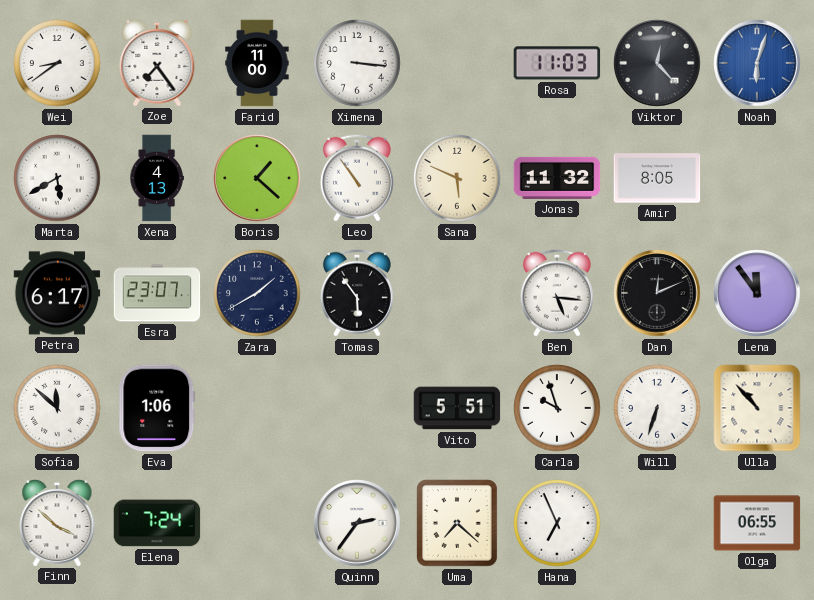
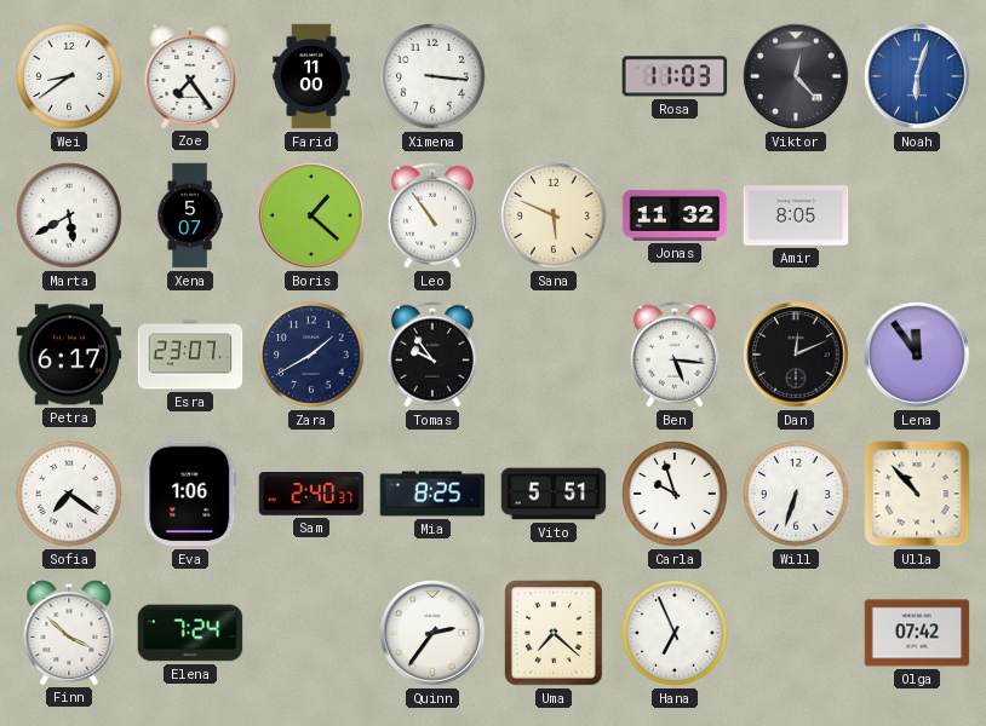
Xena: 4:13 -> 5:07 (190, 215)
Tomas: 5:54 -> 9:54 (432, 355)
Sofia: 11:52 -> 7:21 (69, 494)
Sam: none -> 2:40 (311, 494)
Mia: none -> 8:25 (432, 494)
Olga: 06:55 -> 07:42 (917, 633)
